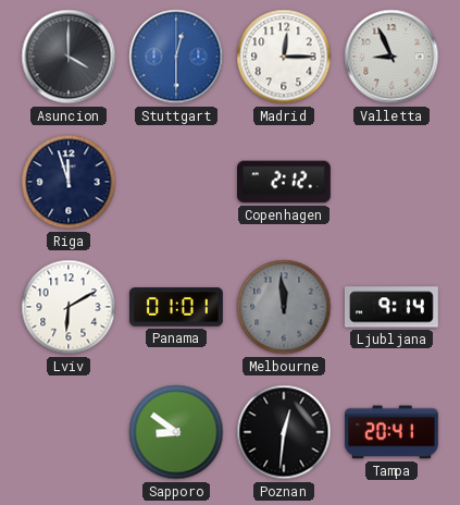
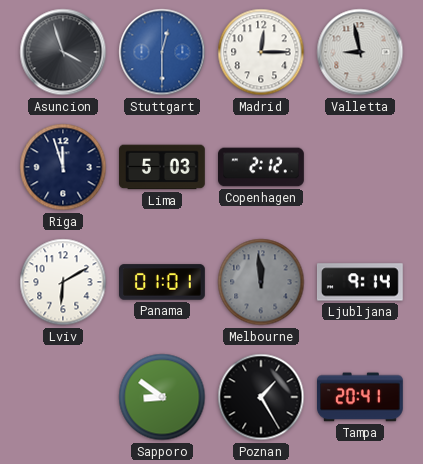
Asuncion: 4:00 -> 3:57 (63, 52)
Valletta: 8:56 -> 8:58 (360, 52)
Lima: none -> 5:03 (163, 167)
Poznan: 12:31 -> 1:25 (261, 397)
